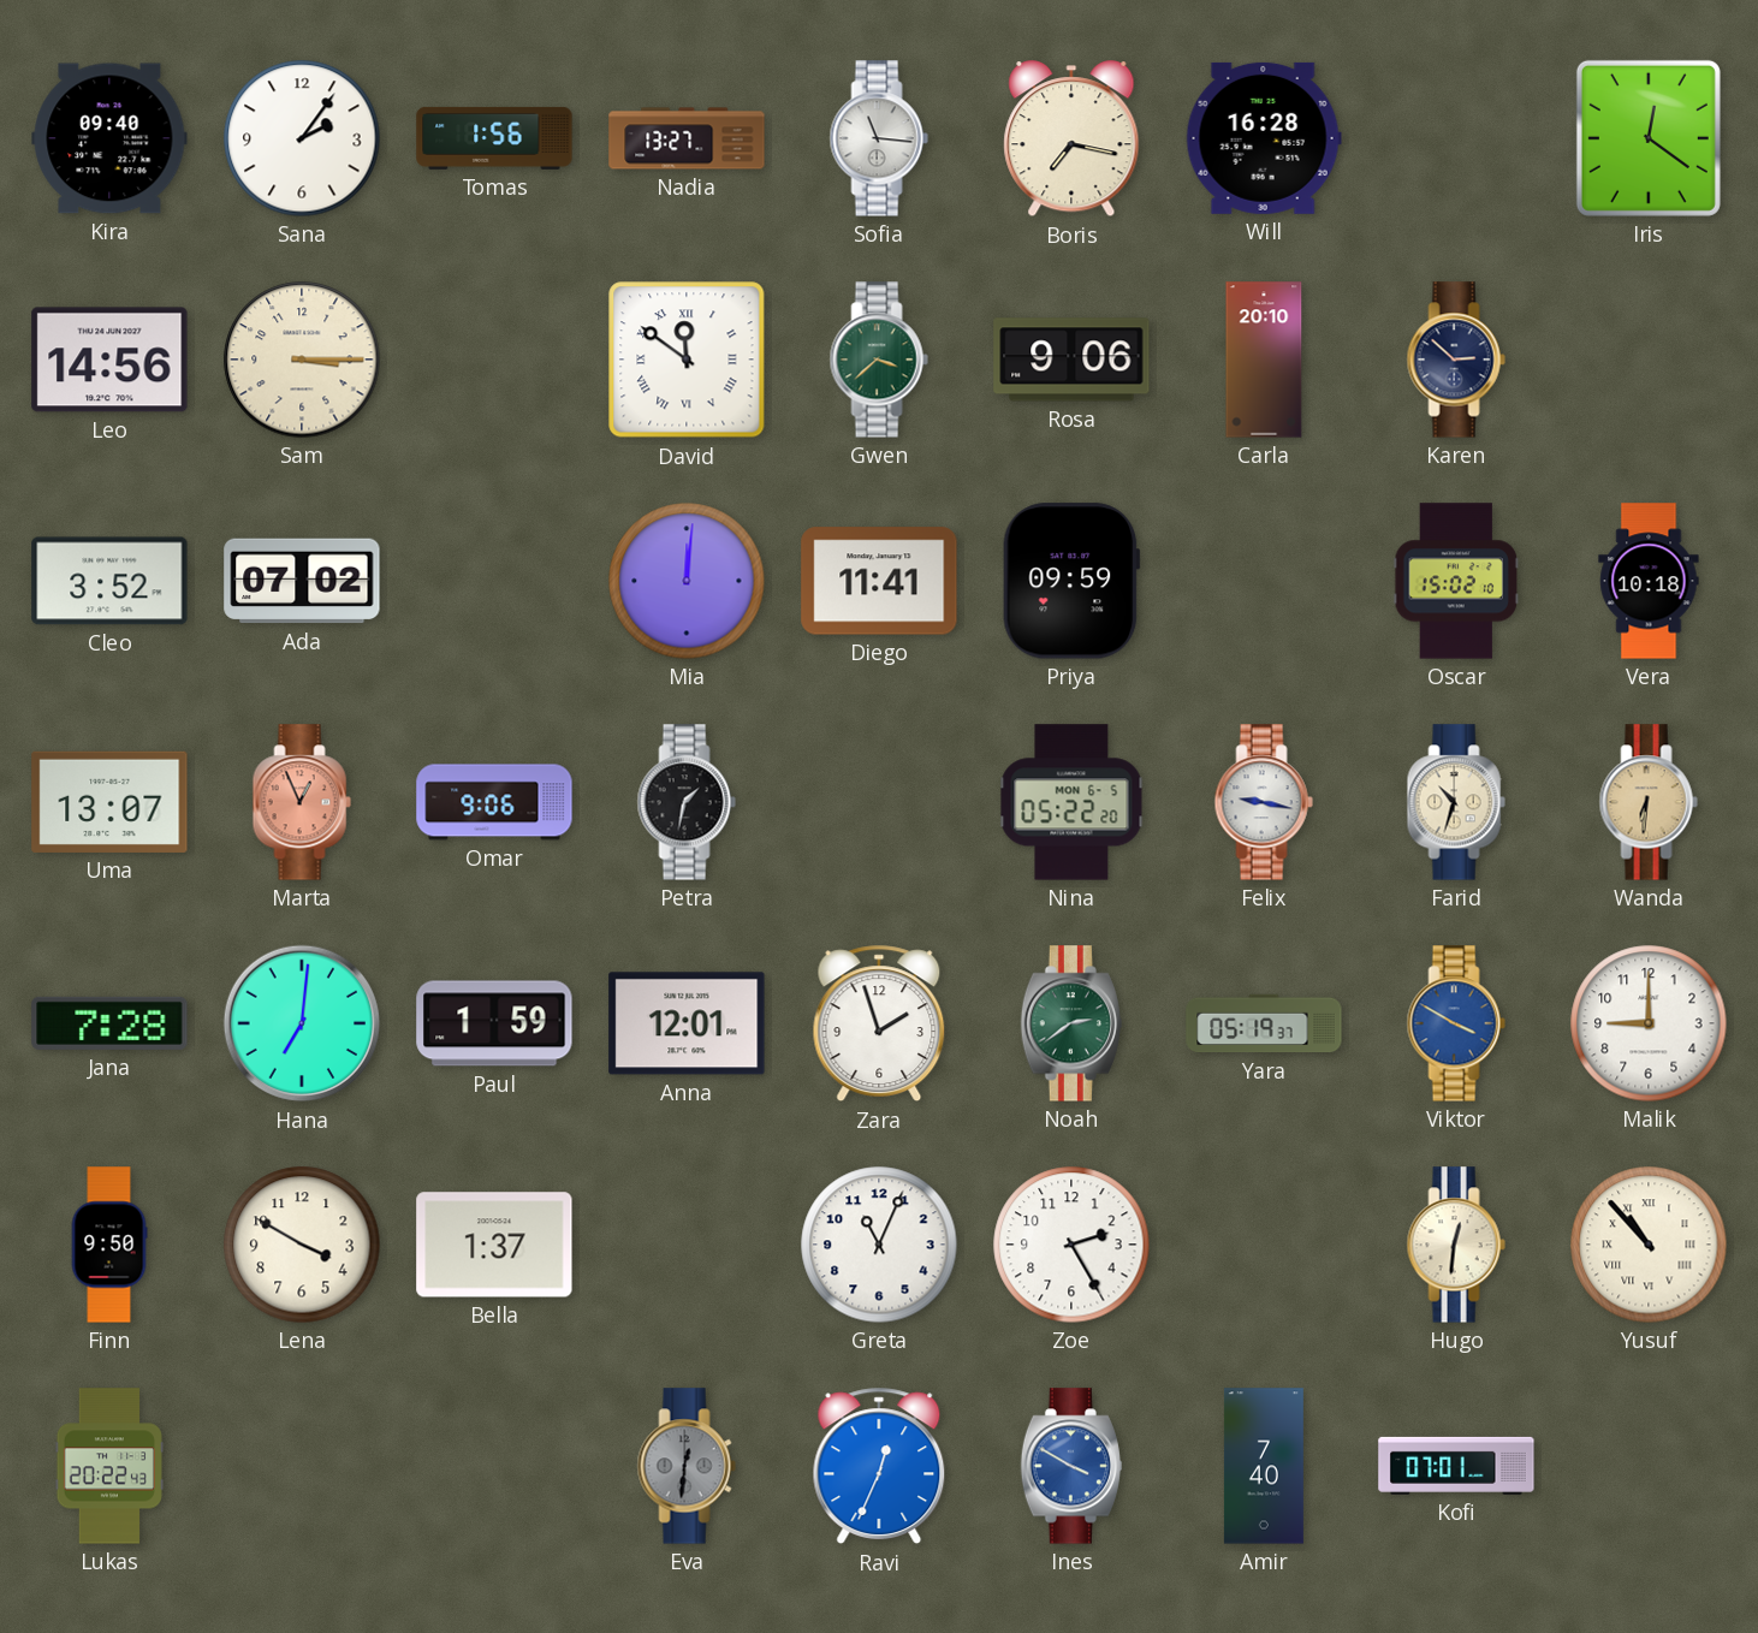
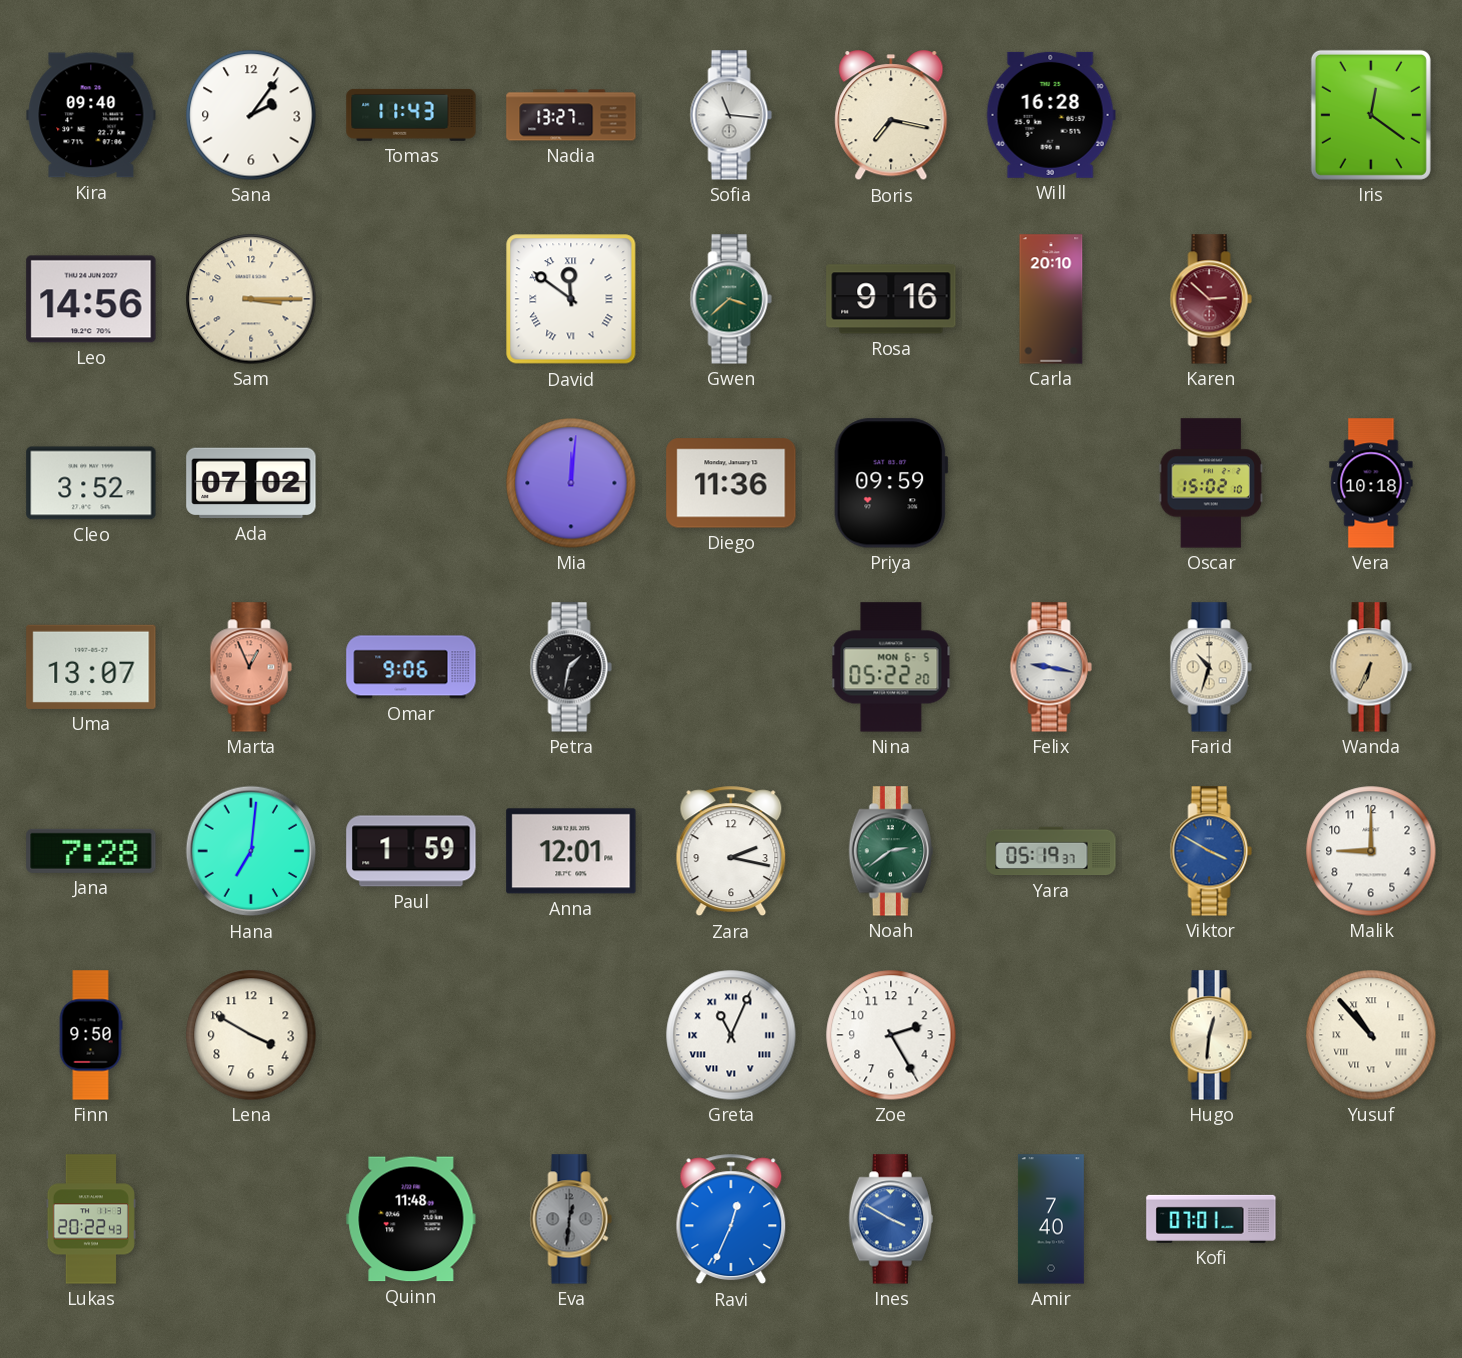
Tomas: 1:56 -> 11:43 (411, 115)
Rosa: 9:06 -> 9:16 (891, 299)
Karen dial: navy -> burgundy (1211, 299)
Diego: 11:41 -> 11:36 (731, 483)
Wanda: 6:31 -> 6:34 (1371, 667)
Zara: 1:57 -> 2:17 (731, 851)
Bella: 1:37 -> none (494, 1245)
Greta numerals: Arabic -> Roman (731, 1035)
Quinn: none -> 11:48 (411, 1219)
